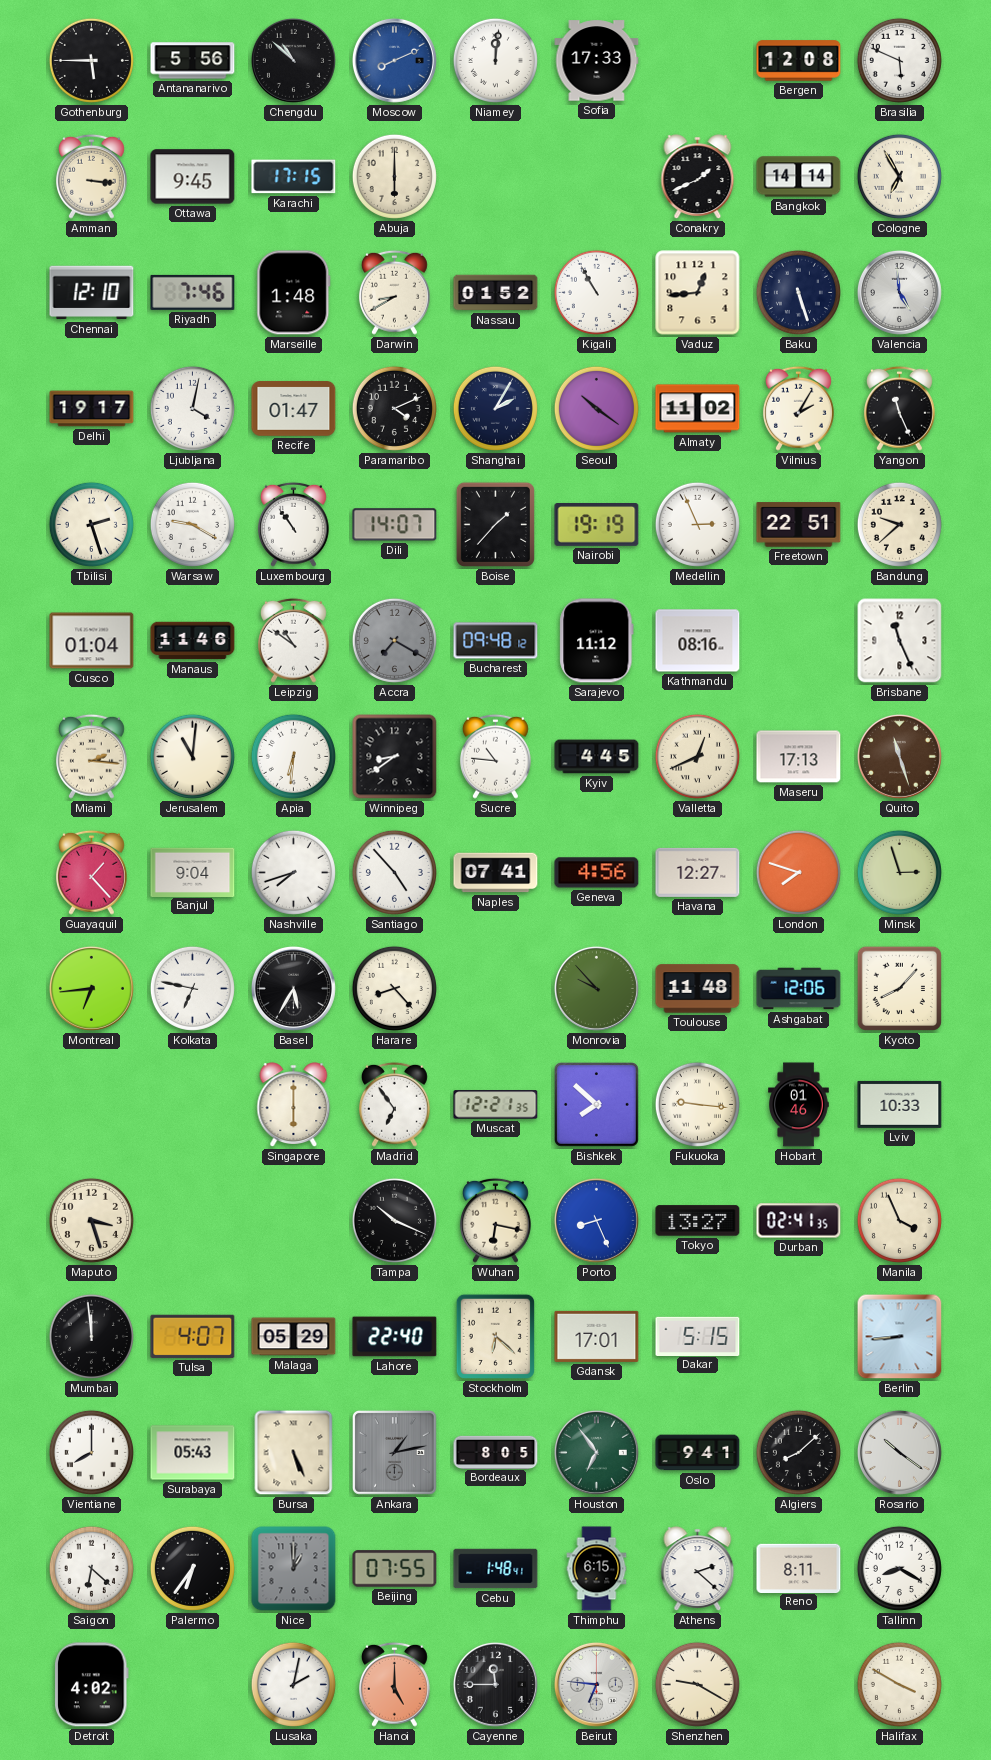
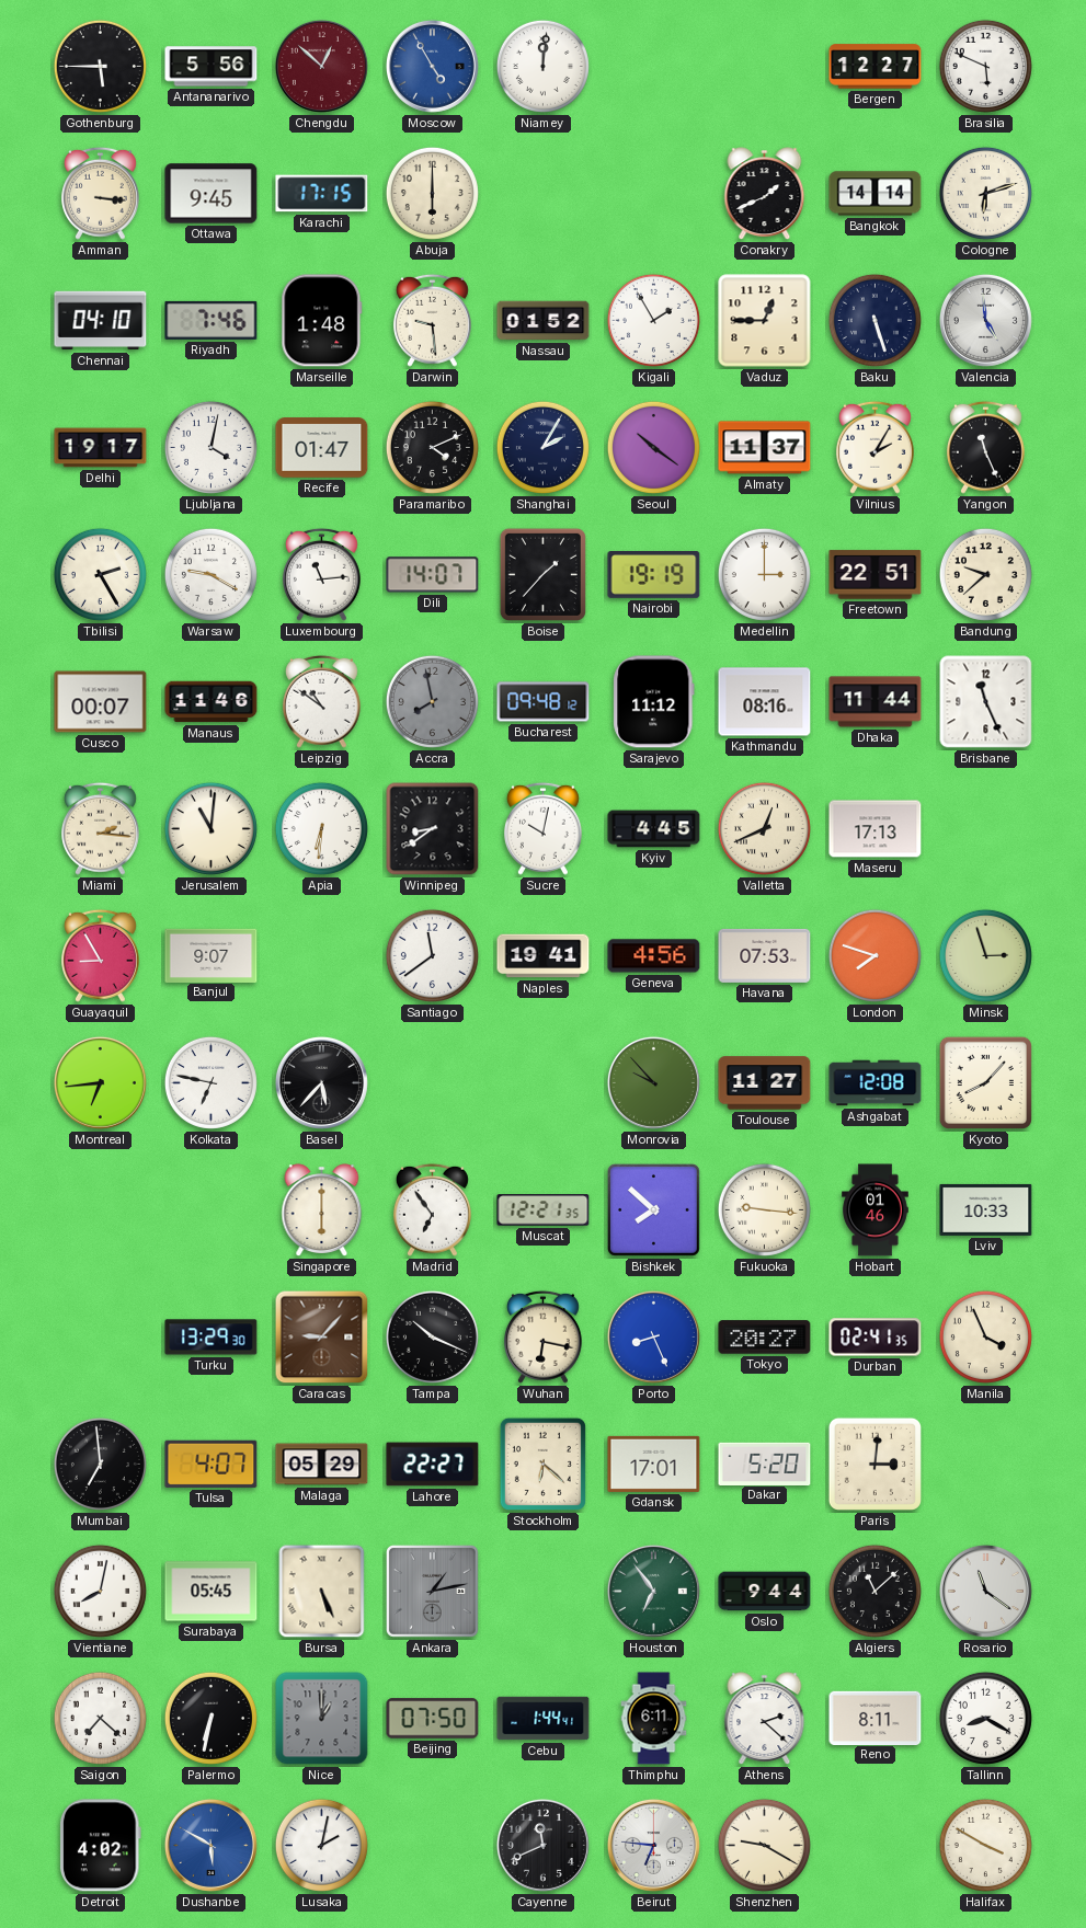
Chengdu: 10:52 -> 12:52 (321, 66)
Chengdu dial: black -> burgundy (321, 66)
Moscow: 8:11 -> 4:55 (432, 66)
Sofia: 17:33 -> none (597, 61)
Bergen: 12:08 -> 12:27 (876, 67)
Cologne: 6:55 -> 6:12 (985, 193)
Chennai: 12:10 -> 04:10 (101, 321)
Darwin: 8:40 -> 9:29 (432, 320)
Kigali: 10:55 -> 1:55 (653, 320)
Vaduz: 12:44 -> 12:45 (765, 321)
Almaty: 11:02 -> 11:37 (765, 448)
Tbilisi: 2:27 -> 2:25 (100, 574)
Luxembourg: 10:54 -> 11:14 (321, 574)
Medellin: 2:56 -> 3:00 (764, 574)
Cusco: 01:04 -> 00:07 (101, 702)
Accra: 7:20 -> 7:58 (432, 701)
Dhaka: none -> 11:44 (876, 702)
Sucre: 10:46 -> 10:02 (542, 828)
Quito: 11:27 -> none (899, 756)
Guayaquil: 1:23 -> 8:55 (100, 955)
Banjul: 9:04 -> 9:07 (212, 955)
Nashville: 7:42 -> none (293, 872)
Santiago: 4:53 -> 11:39 (432, 955)
Naples: 07:41 -> 19:41 (544, 956)
Havana: 12:27 -> 07:53 (765, 955)
Basel: 5:35 -> 5:37 (321, 1082)
Harare: 8:23 -> none (394, 988)
Toulouse: 11:48 -> 11:27 (765, 1083)
Ashgabat: 12:06 -> 12:08 (876, 1083)
Maputo: 3:27 -> none (91, 1220)
Turku: none -> 13:29 (212, 1338)
Caracas: none -> 9:07 (322, 1338)
Tokyo: 13:27 -> 20:27 (765, 1338)
Mumbai: 11:59 -> 6:59 (100, 1464)
Lahore: 22:40 -> 22:27 (433, 1465)
Dakar: 5:15 -> 5:20 (765, 1464)
Paris: none -> 3:01 (874, 1464)
Berlin: 8:44 -> none (900, 1337)
Vientiane: 8:00 -> 8:02 (100, 1591)
Surabaya: 05:43 -> 05:45 (212, 1592)
Bordeaux: 8:05 -> none (496, 1452)
Oslo: 9:41 -> 9:44 (765, 1592)
Algiers: 8:08 -> 11:08 (874, 1591)
Rosario: 10:21 -> 11:21 (985, 1591)
Saigon: 6:22 -> 7:22 (100, 1718)
Palermo: 6:36 -> 6:32 (210, 1718)
Beijing: 07:55 -> 07:50 (433, 1719)
Cebu: 1:48 -> 1:44 (544, 1719)
Thimphu: 6:15 -> 6:11 (654, 1719)
Dushanbe: none -> 5:50 (210, 1845)
Hanoi: 5:00 -> none (394, 1684)
Cayenne: 11:45 -> 11:41 (542, 1845)
